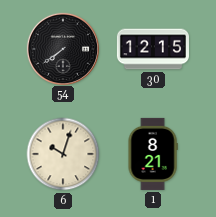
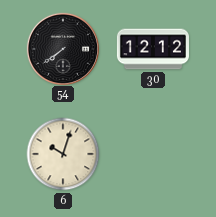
30: 12:15 -> 12:12 (153, 49)
1: 8:21 -> none (153, 154)
